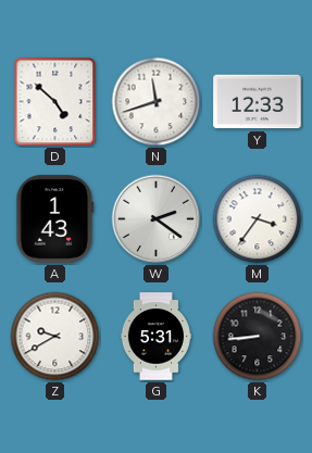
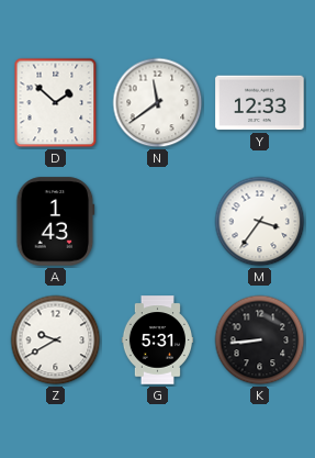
D: 4:52 -> 1:52 (56, 103)
N: 11:42 -> 11:39 (158, 103)
W: 2:21 -> none (157, 219)
